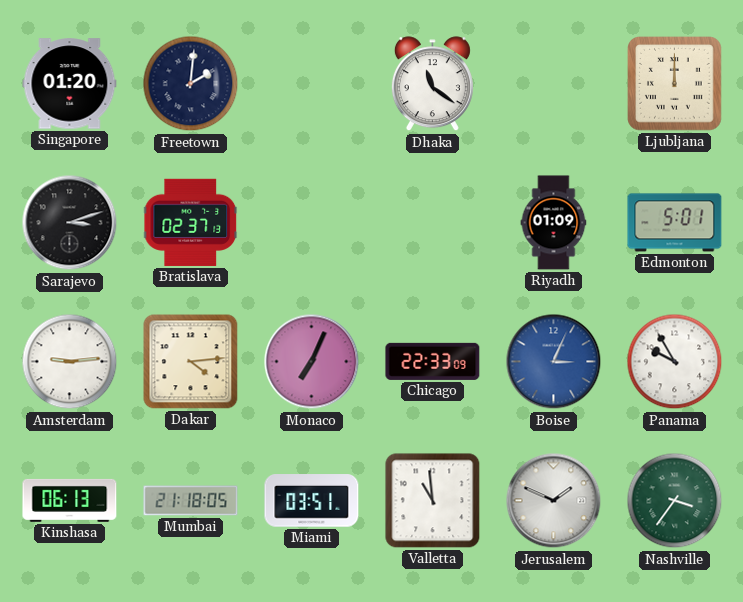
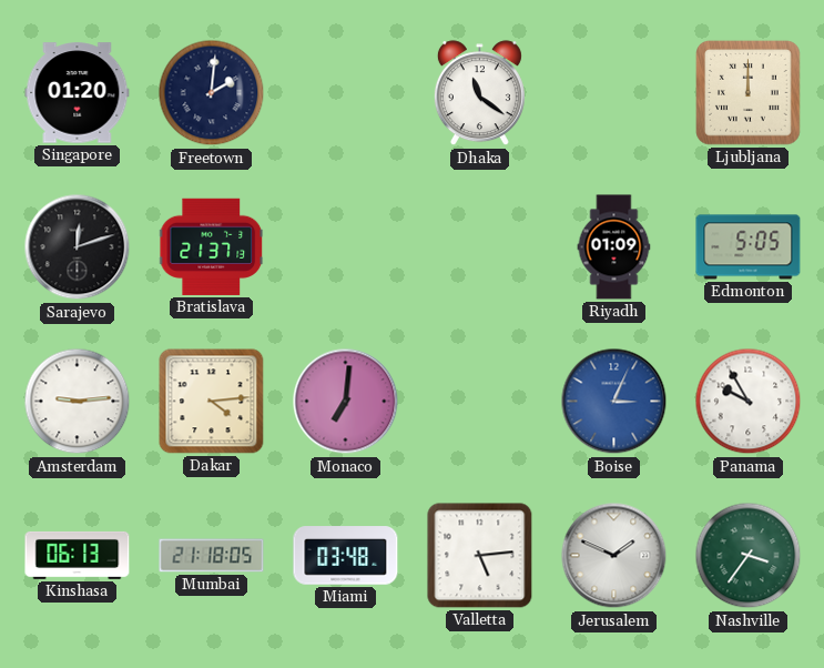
Sarajevo: 3:12 -> 12:12 (78, 247)
Bratislava: 02:37 -> 21:37 (212, 246)
Edmonton: 5:01 -> 5:05 (749, 247)
Monaco: 7:04 -> 7:01 (346, 402)
Chicago: 22:33 -> none (433, 361)
Miami: 03:51 -> 03:48 (346, 556)
Valletta: 10:59 -> 5:14 (480, 556)
